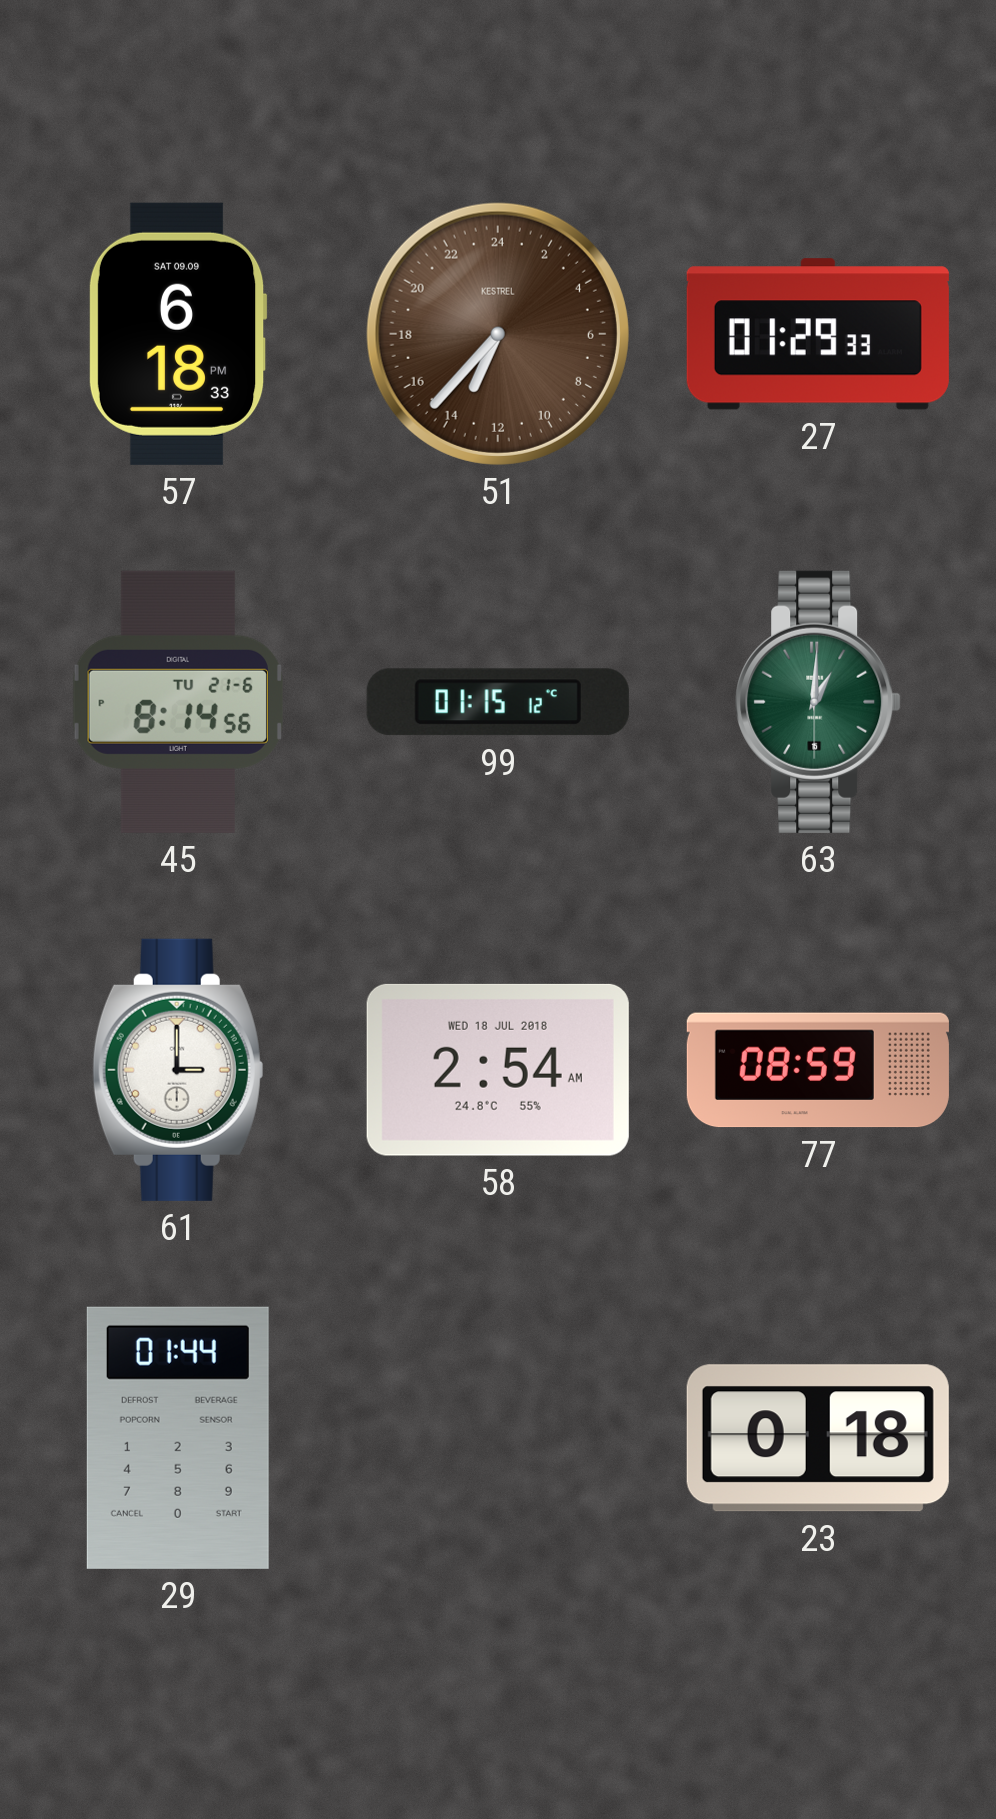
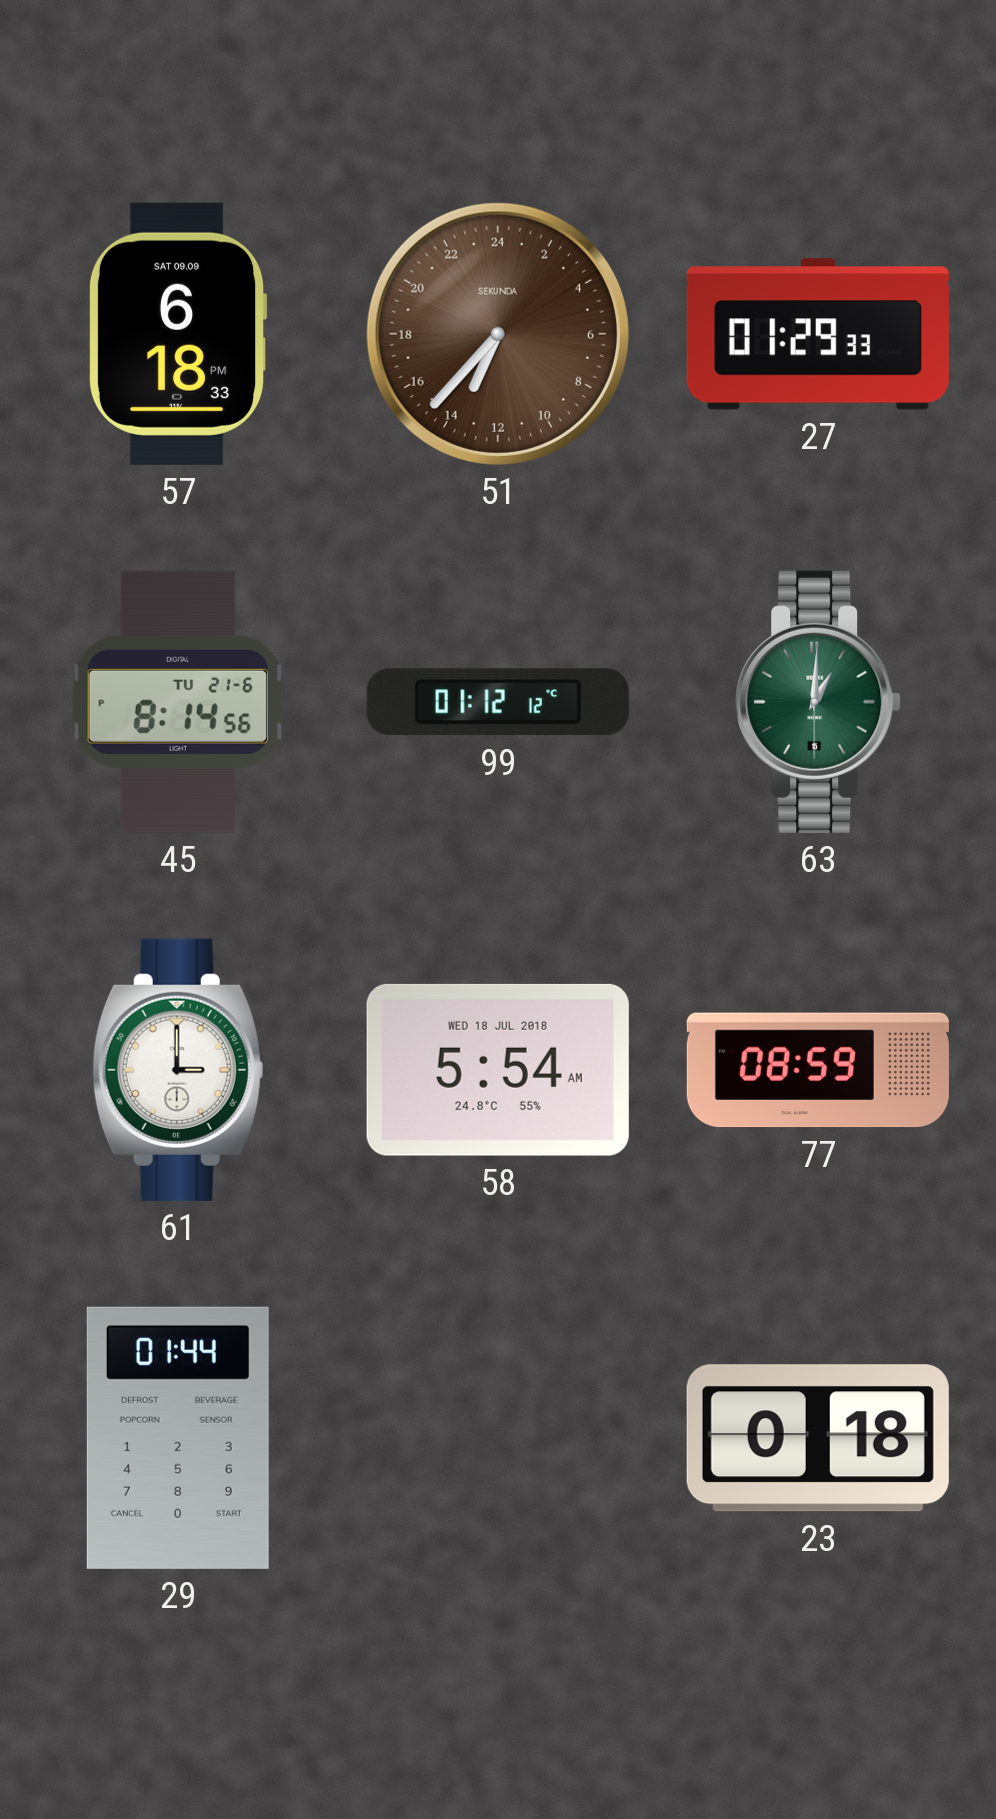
51 brand: KESTREL -> SEKUNDA (498, 334)
99: 01:15 -> 01:12 (498, 702)
58: 2:54 -> 5:54 (498, 1070)
